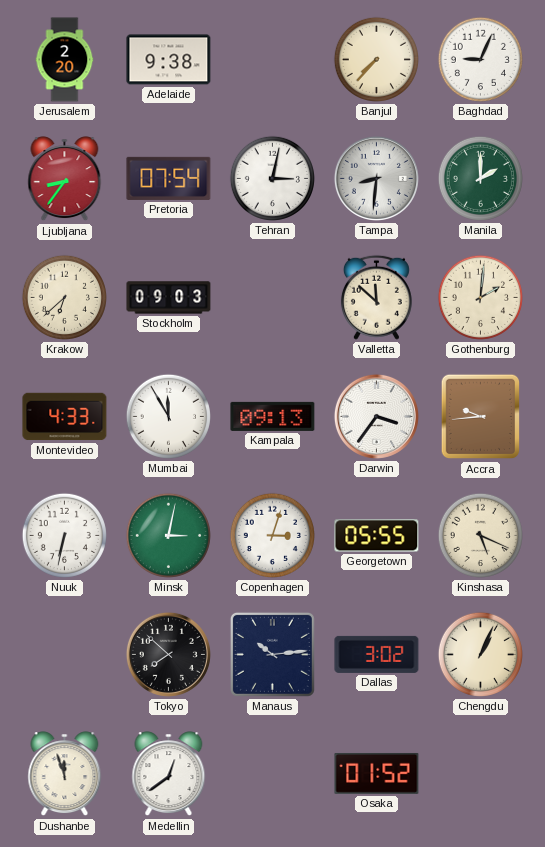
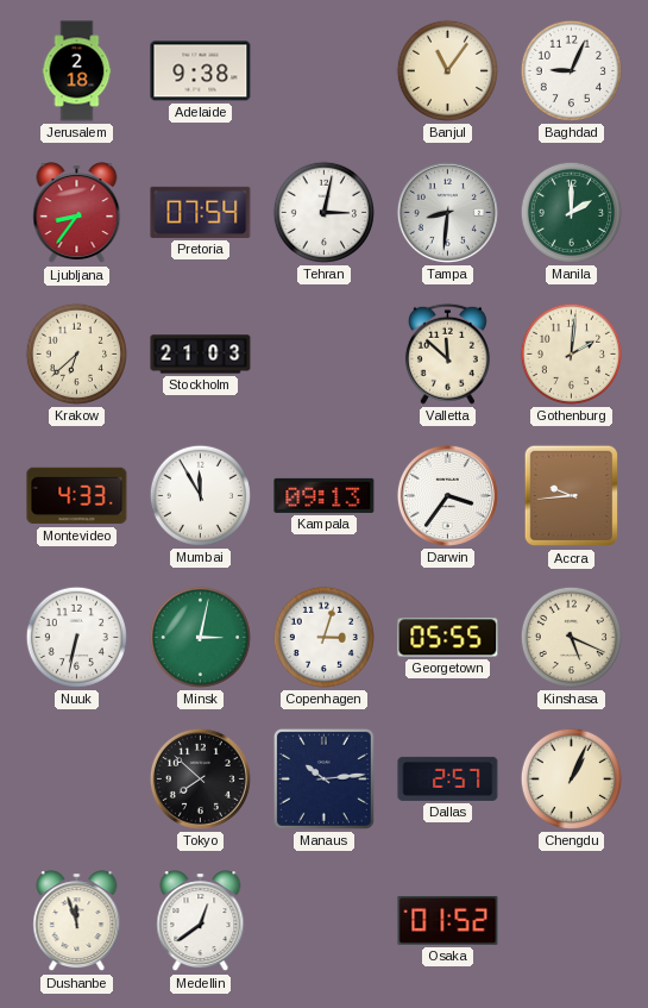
Jerusalem: 2:20 -> 2:18 (77, 71)
Banjul: 7:37 -> 11:06 (447, 70)
Stockholm: 09:03 -> 21:03 (201, 355)
Dallas: 3:02 -> 2:57 (448, 778)
